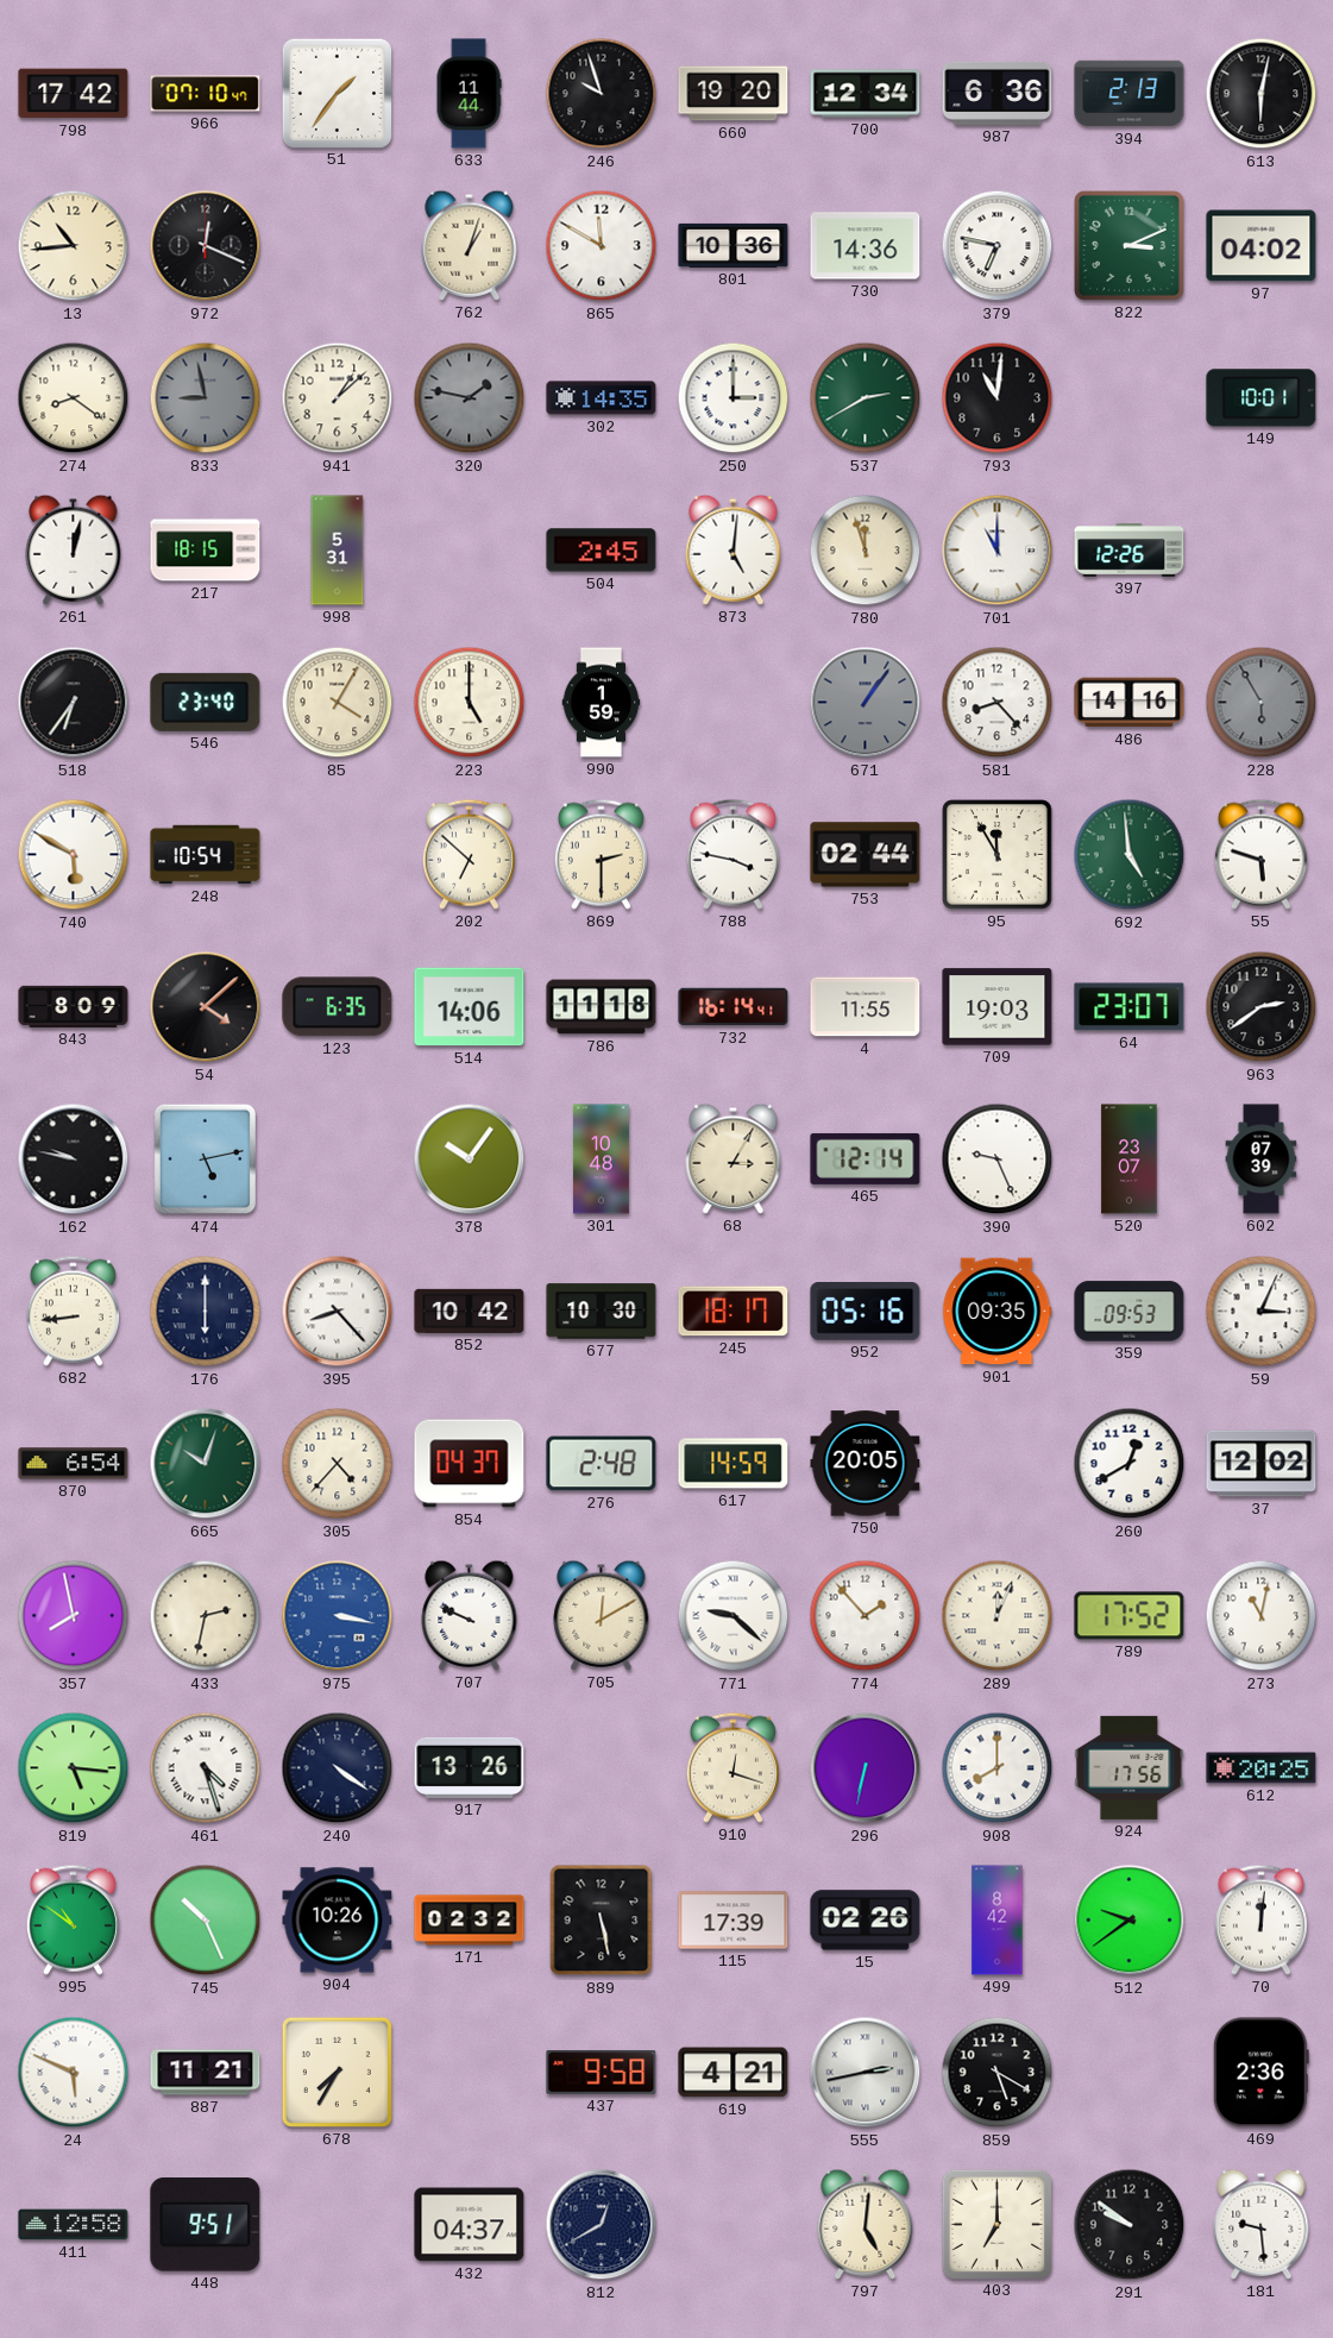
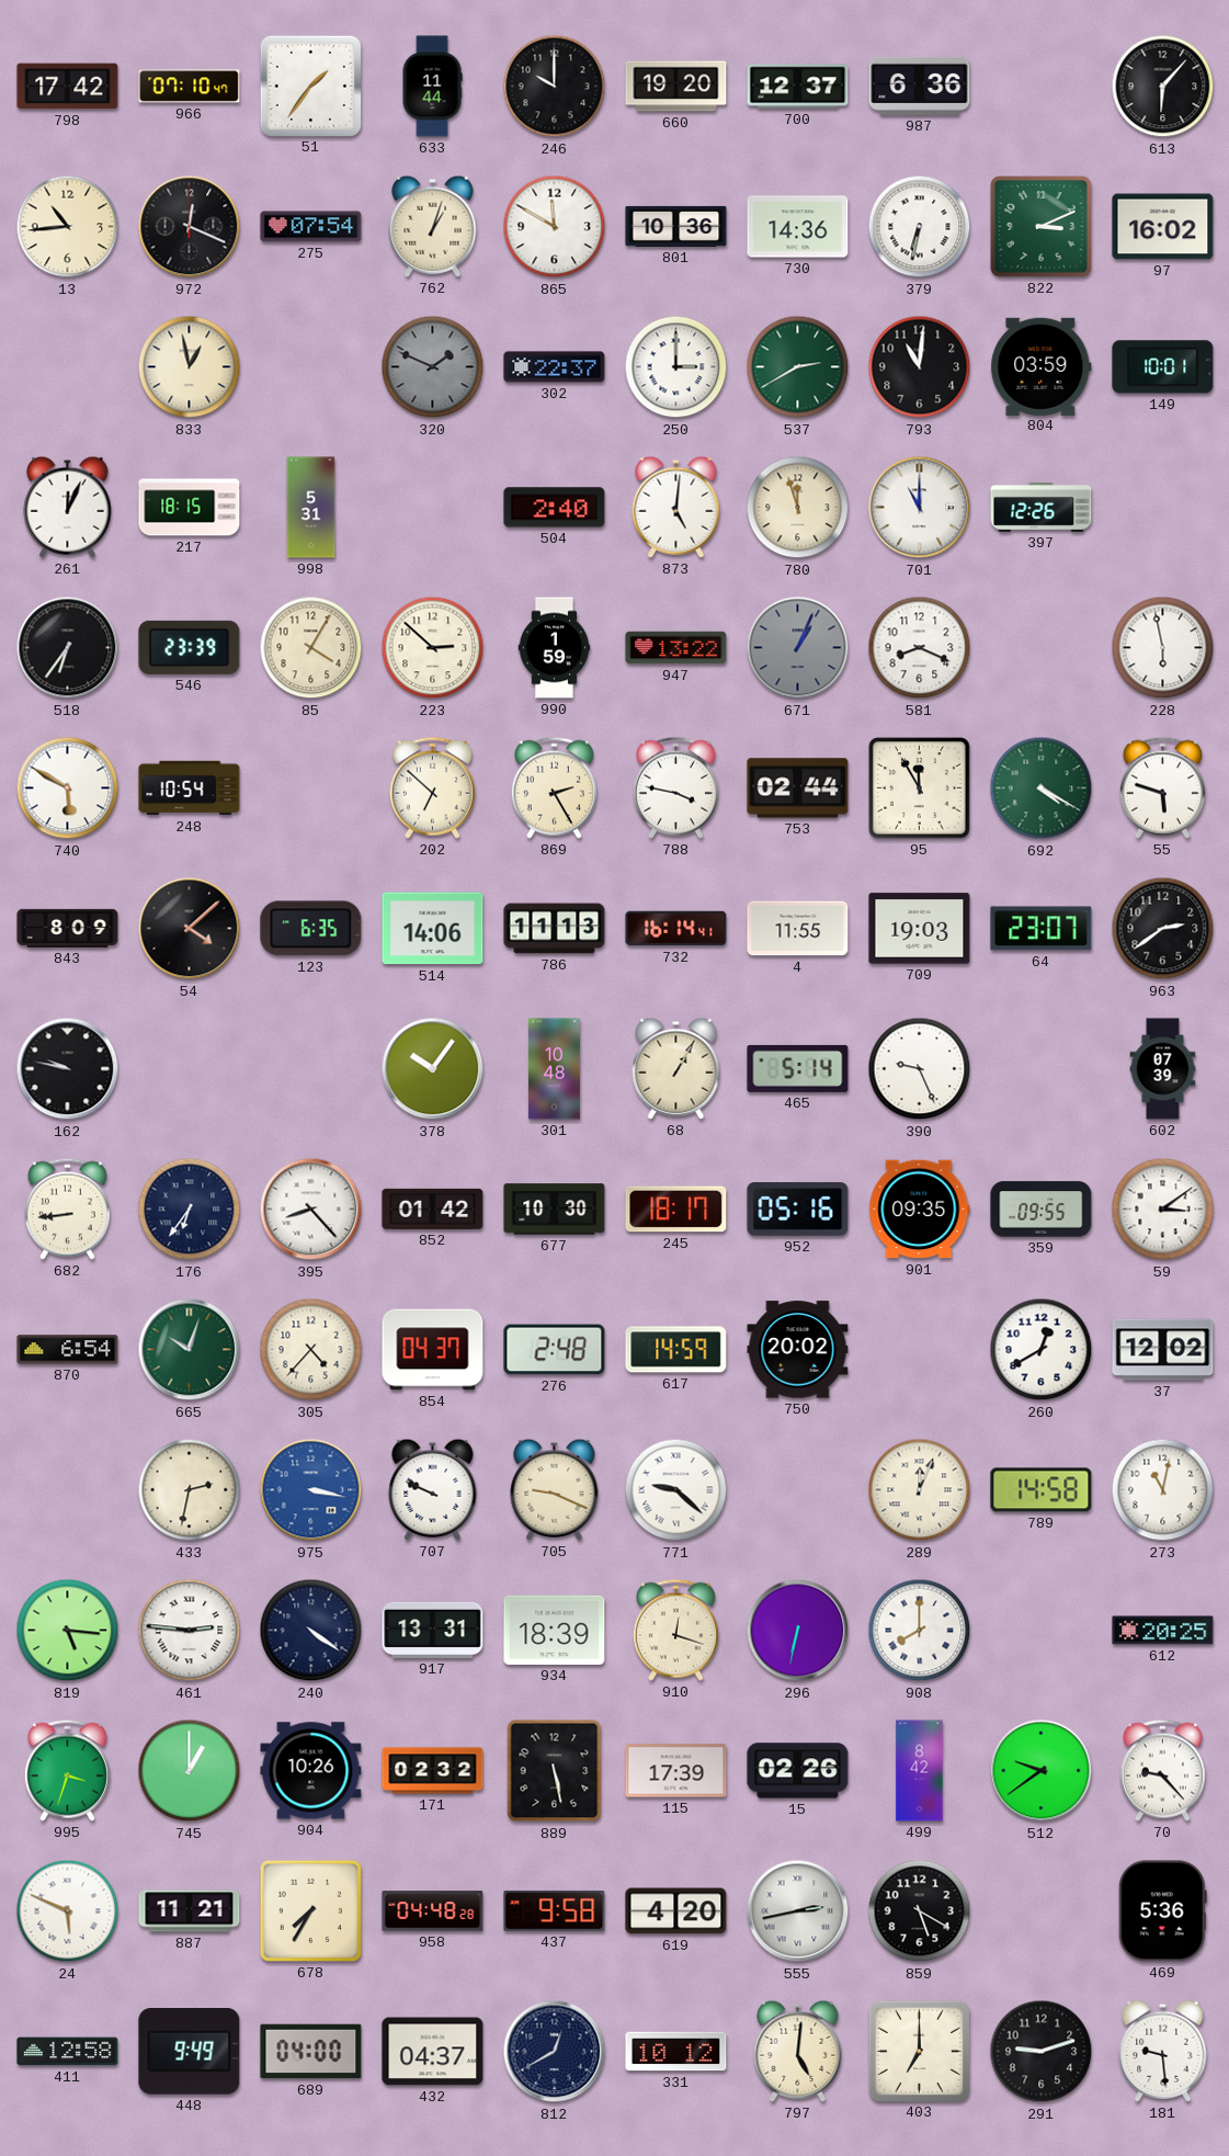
246: 9:57 -> 10:00 (555, 87)
700: 12:34 -> 12:37 (798, 87)
394: 2:13 -> none (1130, 94)
613: 6:02 -> 6:07 (1163, 87)
275: none -> 07:54 (311, 227)
379: 6:47 -> 6:32 (920, 227)
97: 04:02 -> 16:02 (1163, 227)
274: 8:21 -> none (74, 398)
833: 8:58 -> 12:58 (190, 367)
833 dial: grey -> cream (190, 367)
941: 1:08 -> none (338, 398)
320: 1:47 -> 1:49 (433, 367)
302: 14:35 -> 22:37 (555, 367)
804: none -> 03:59 (1042, 366)
261: 12:02 -> 12:04 (68, 507)
504: 2:45 -> 2:40 (555, 508)
546: 23:40 -> 23:39 (190, 647)
223: 5:00 -> 2:52 (433, 648)
947: none -> 13:22 (676, 648)
671: 1:06 -> 1:04 (798, 648)
581: 8:23 -> 8:19 (920, 648)
486: 14:16 -> none (1130, 703)
228: 5:55 -> 5:58 (1163, 648)
228 dial: grey -> white (1163, 648)
869: 2:30 -> 2:25 (554, 787)
692: 4:59 -> 4:20 (1042, 788)
786: 11:18 -> 11:13 (555, 929)
474: 5:13 -> none (206, 1159)
68: 3:05 -> 1:05 (676, 1068)
465: 12:14 -> 5:14 (798, 1068)
520: 23:07 -> none (1130, 1159)
176: 6:00 -> 6:36 (190, 1210)
852: 10:42 -> 01:42 (433, 1209)
359: 09:53 -> 09:55 (1042, 1210)
59: 3:04 -> 3:09 (1163, 1210)
750: 20:05 -> 20:02 (798, 1350)
357: 7:58 -> none (74, 1616)
705: 12:10 -> 9:19 (555, 1489)
774: 1:53 -> none (866, 1616)
789: 17:52 -> 14:58 (1042, 1490)
461: 4:27 -> 2:46 (190, 1631)
917: 13:26 -> 13:31 (433, 1630)
934: none -> 18:39 (555, 1630)
924: 17:56 -> none (1130, 1767)
995: 10:51 -> 3:33 (67, 1770)
745: 10:26 -> 1:00 (190, 1771)
70: 12:01 -> 9:23 (1162, 1770)
958: none -> 04:48 (433, 1911)
619: 4:21 -> 4:20 (676, 1911)
469: 2:36 -> 5:36 (1162, 1911)
448: 9:51 -> 9:49 (190, 2052)
689: none -> 04:00 (311, 2052)
331: none -> 10:12 (676, 2052)
291: 9:51 -> 9:12 (1042, 2052)
